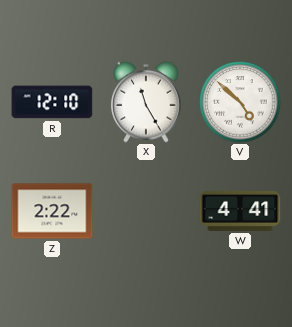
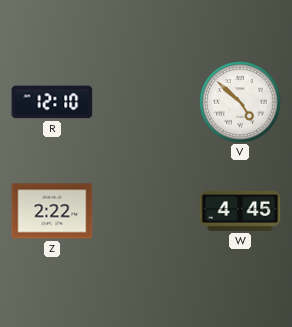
X: 11:25 -> none (146, 102)
W: 4:41 -> 4:45 (240, 211)
